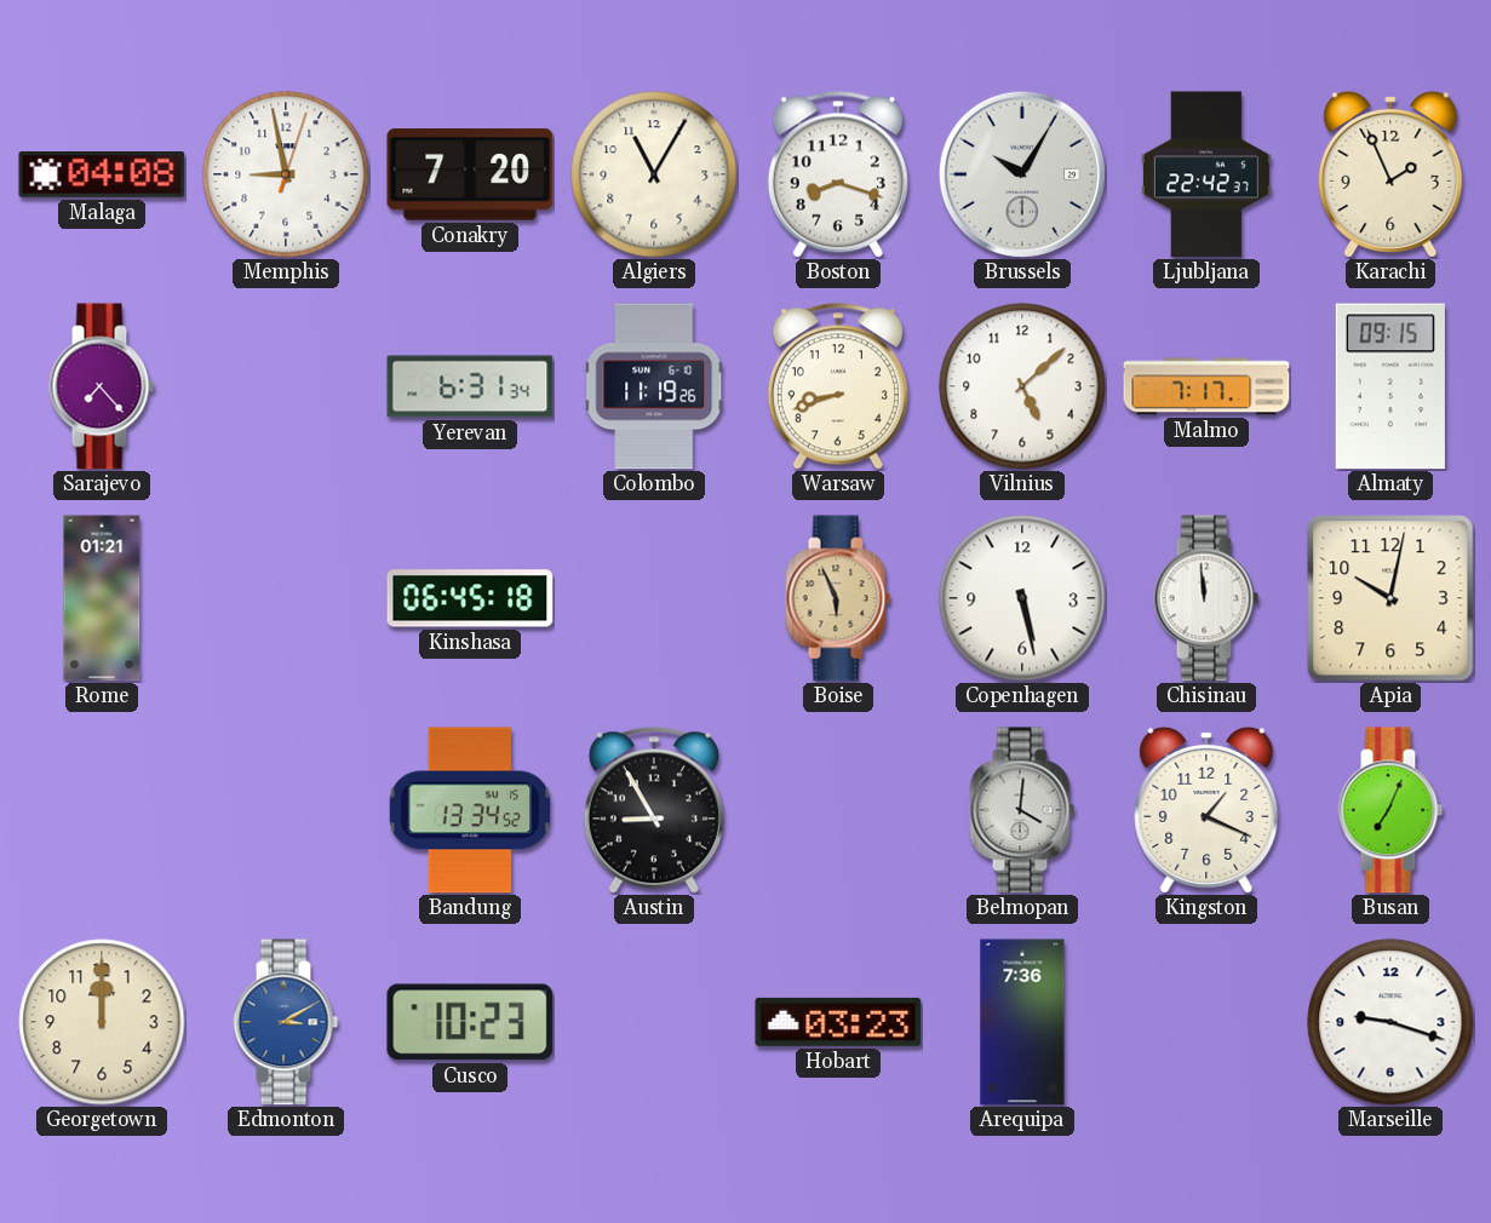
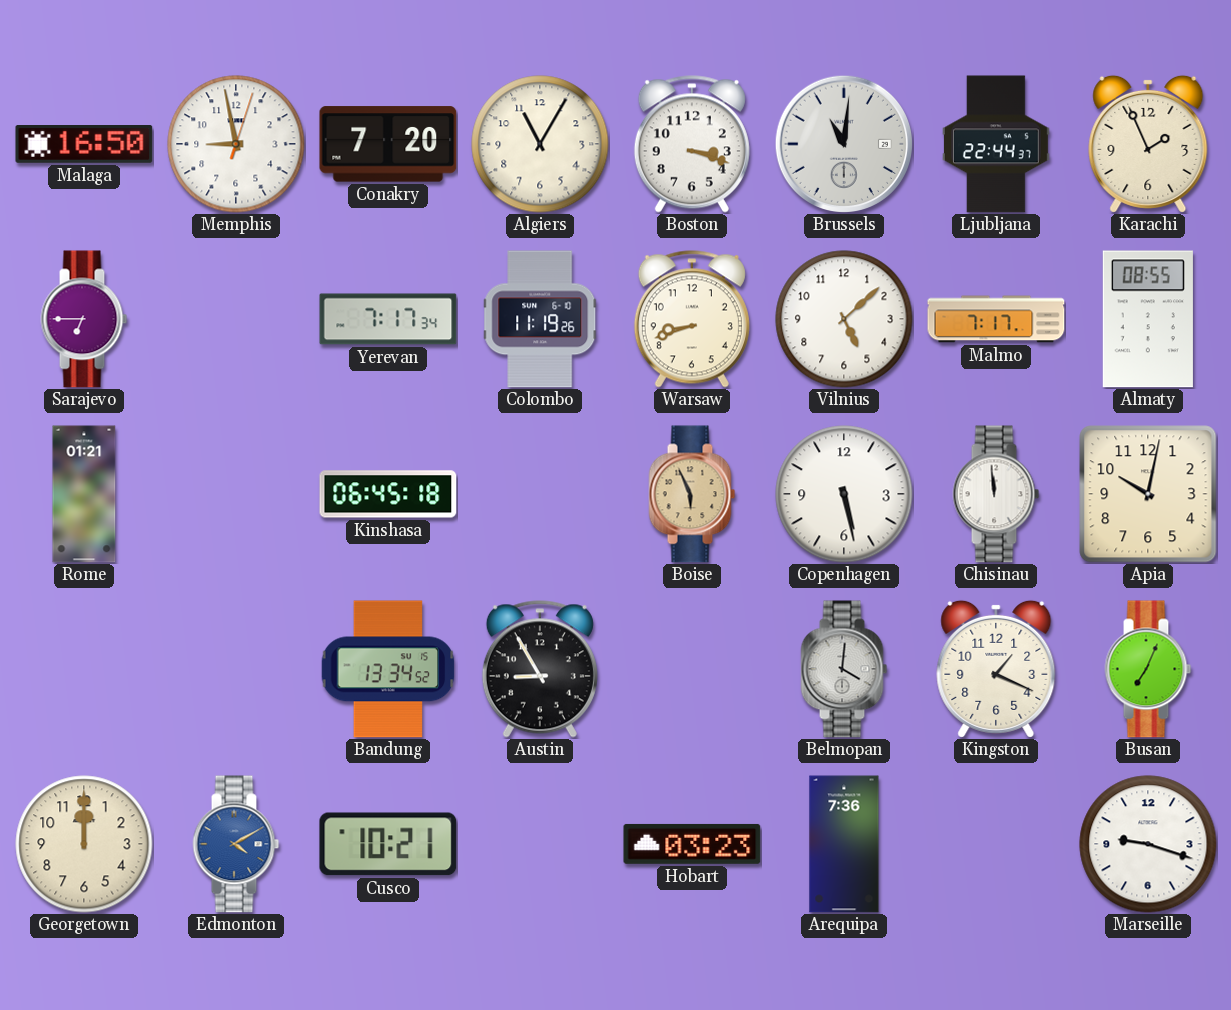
Malaga: 04:08 -> 16:50 (84, 145)
Boston: 8:18 -> 3:18 (692, 144)
Brussels: 10:05 -> 11:01 (843, 143)
Ljubljana: 22:42 -> 22:44 (996, 144)
Sarajevo: 7:23 -> 6:45 (84, 319)
Yerevan: 6:31 -> 7:17 (388, 319)
Almaty: 09:15 -> 08:55 (1148, 319)
Edmonton: 3:10 -> 4:10 (236, 844)
Cusco: 10:23 -> 10:21 (388, 844)
